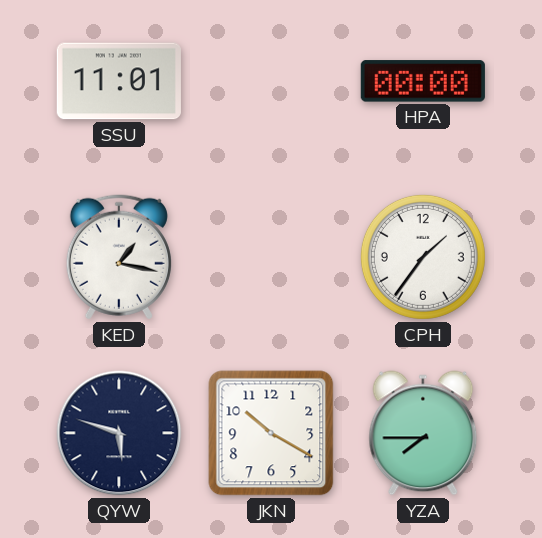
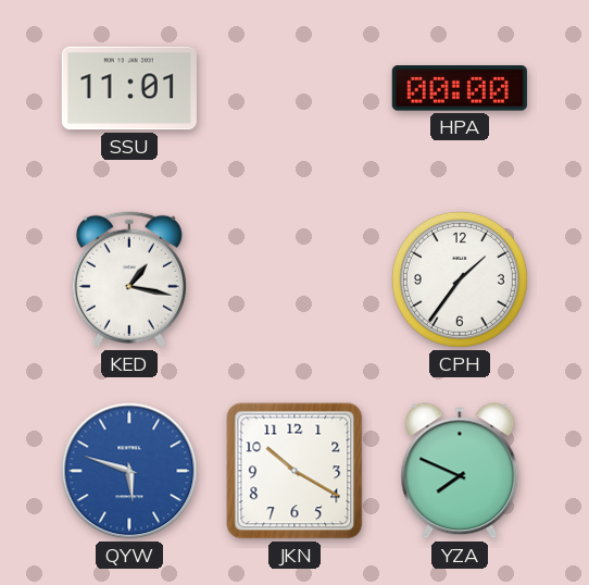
QYW dial: navy -> blue (129, 471)
YZA: 7:45 -> 7:49 (460, 471)
